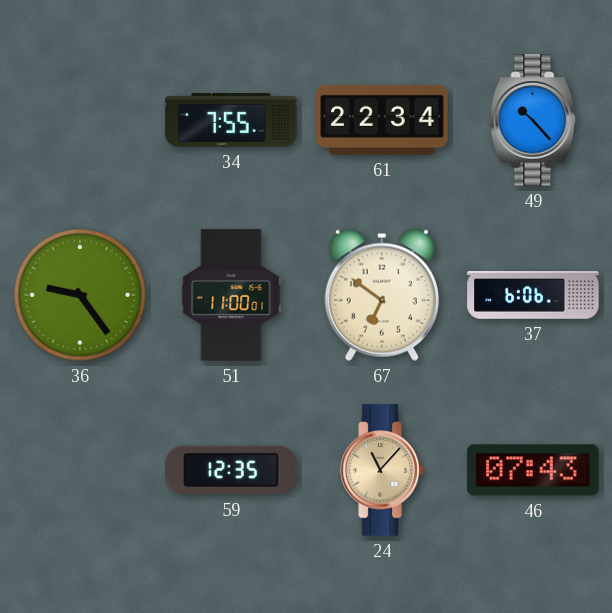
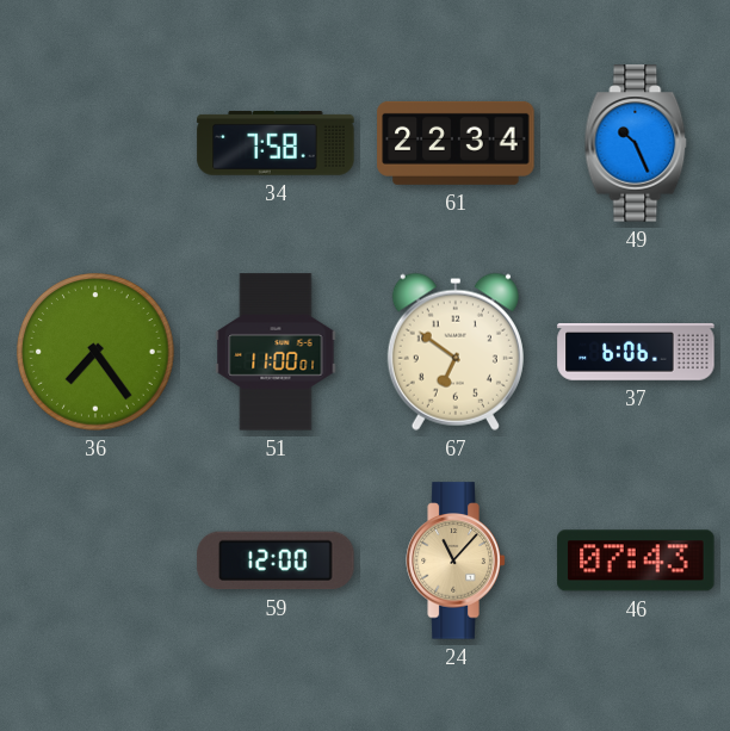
34: 7:55 -> 7:58 (276, 144)
49: 10:23 -> 10:26 (636, 143)
36: 9:24 -> 7:24 (97, 353)
59: 12:35 -> 12:00 (276, 560)
